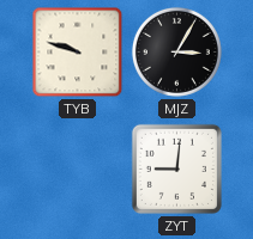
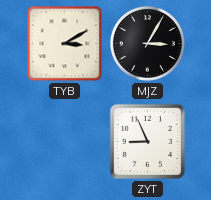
TYB: 9:48 -> 3:10 (65, 44)
ZYT: 9:01 -> 8:56 (147, 141)
